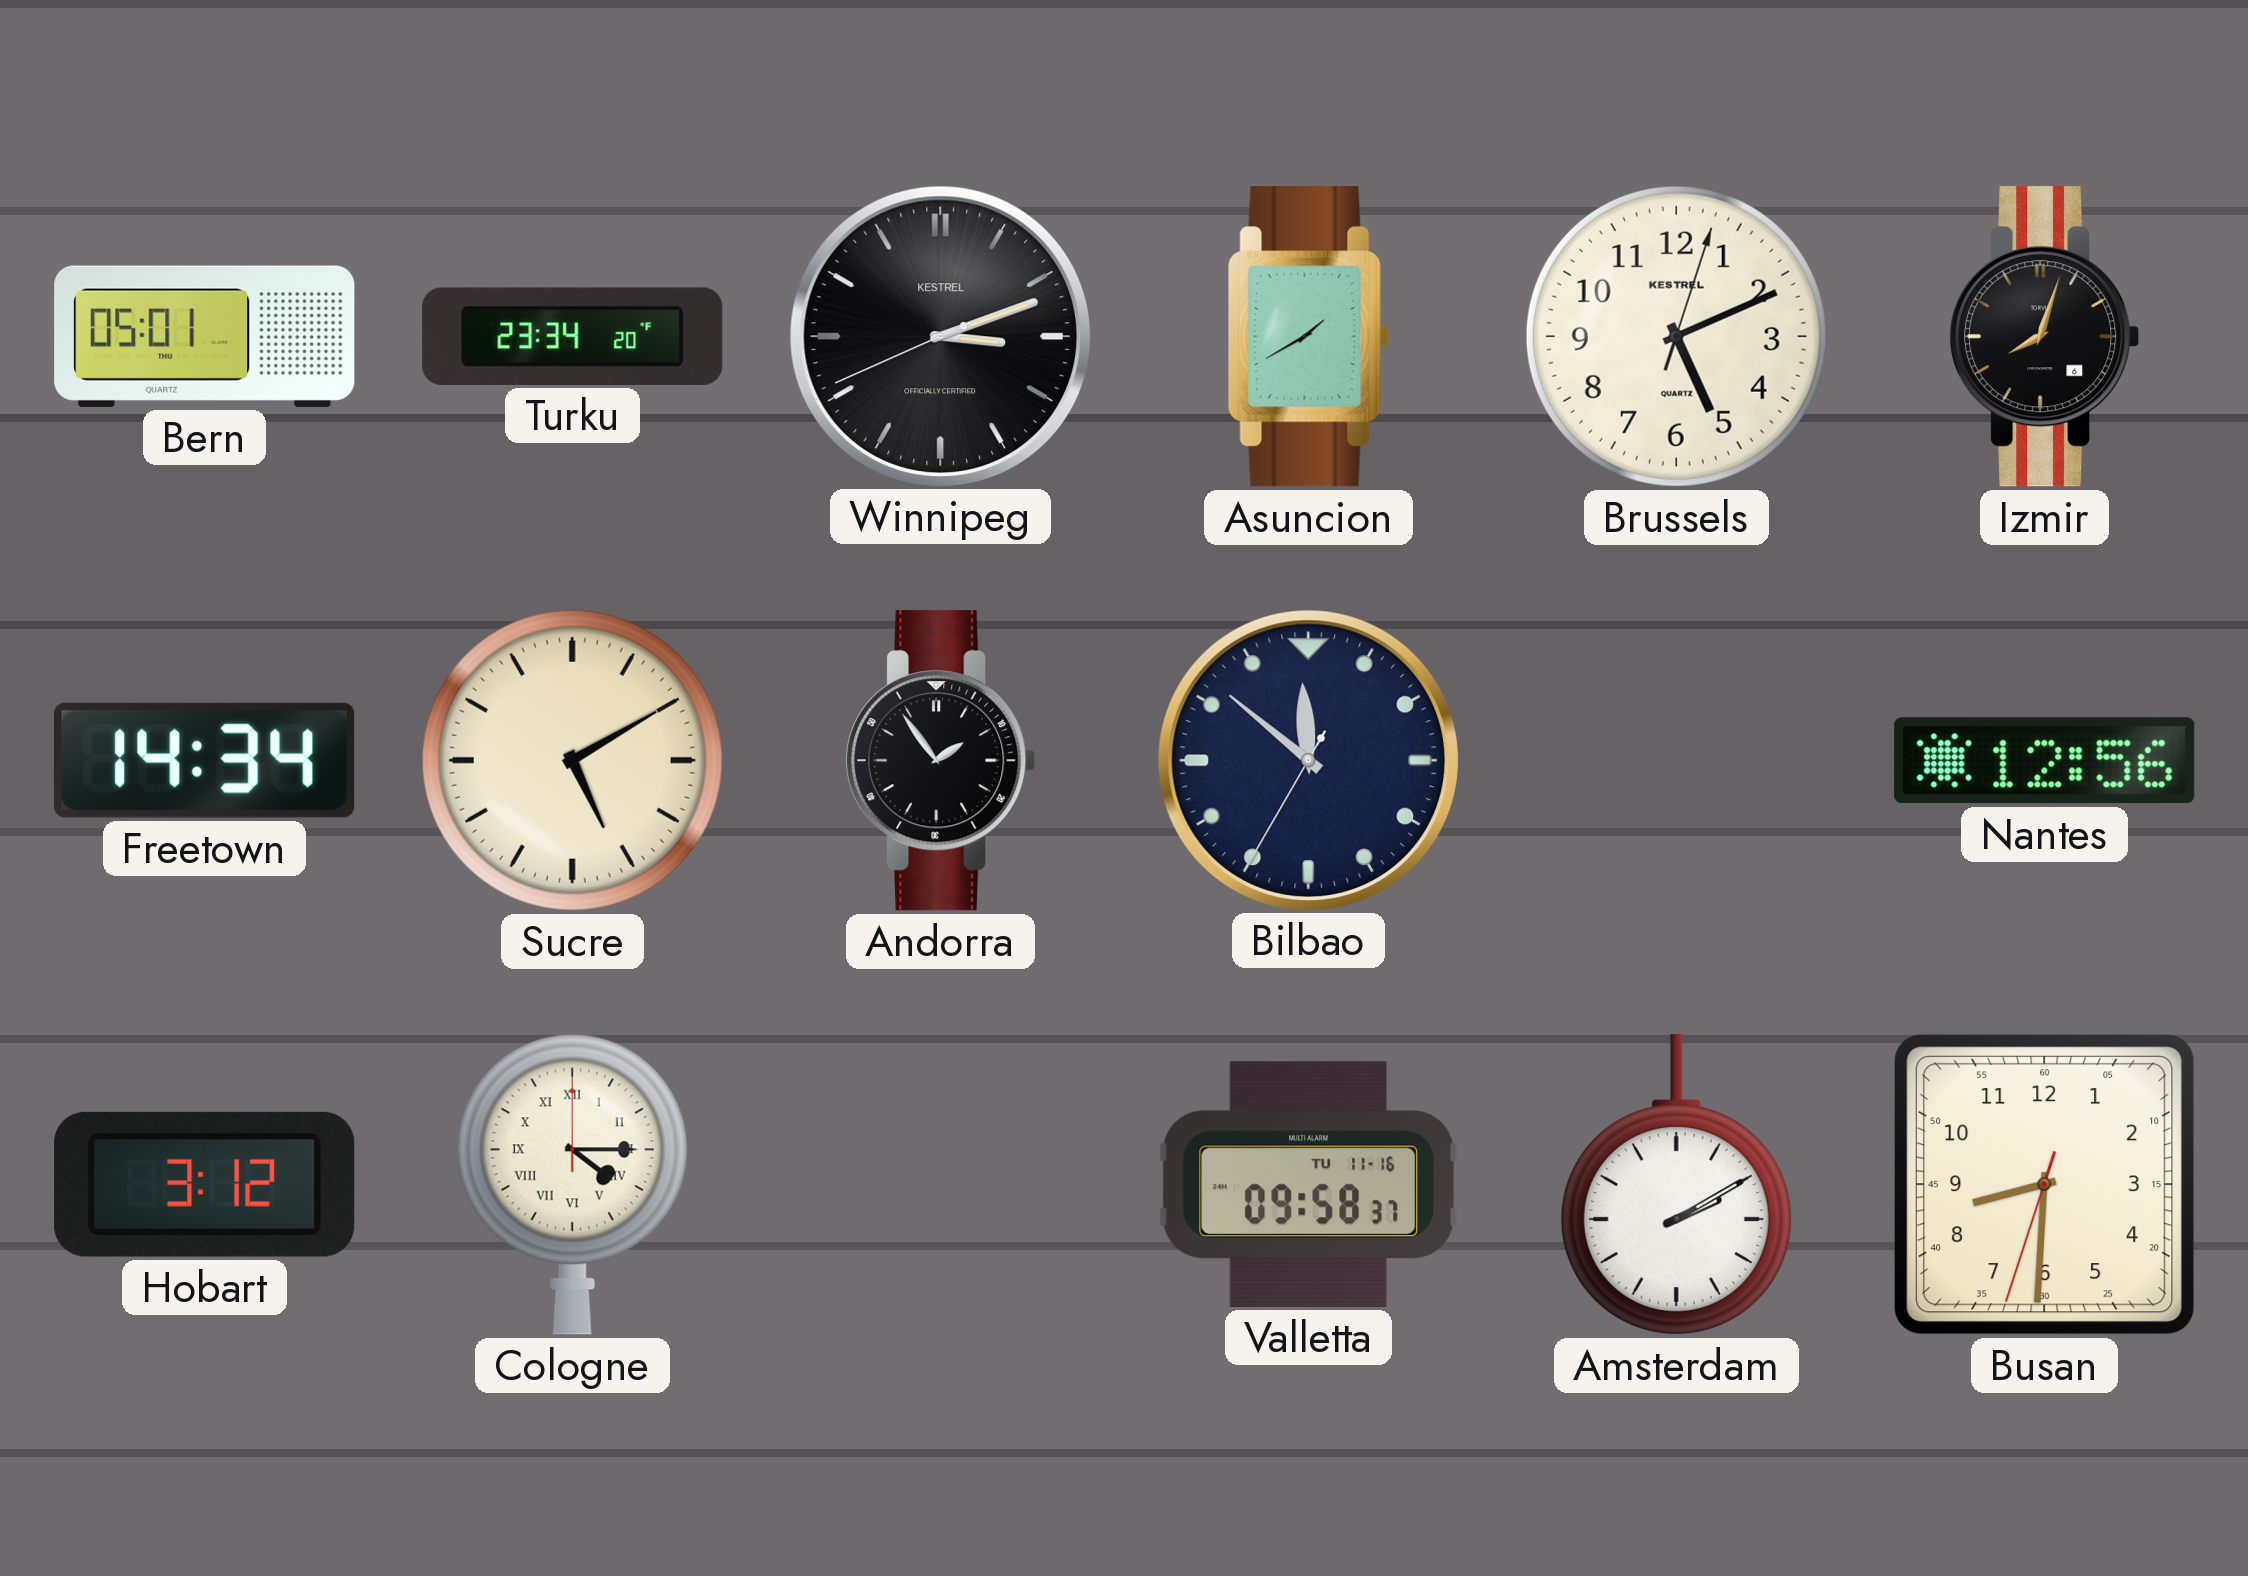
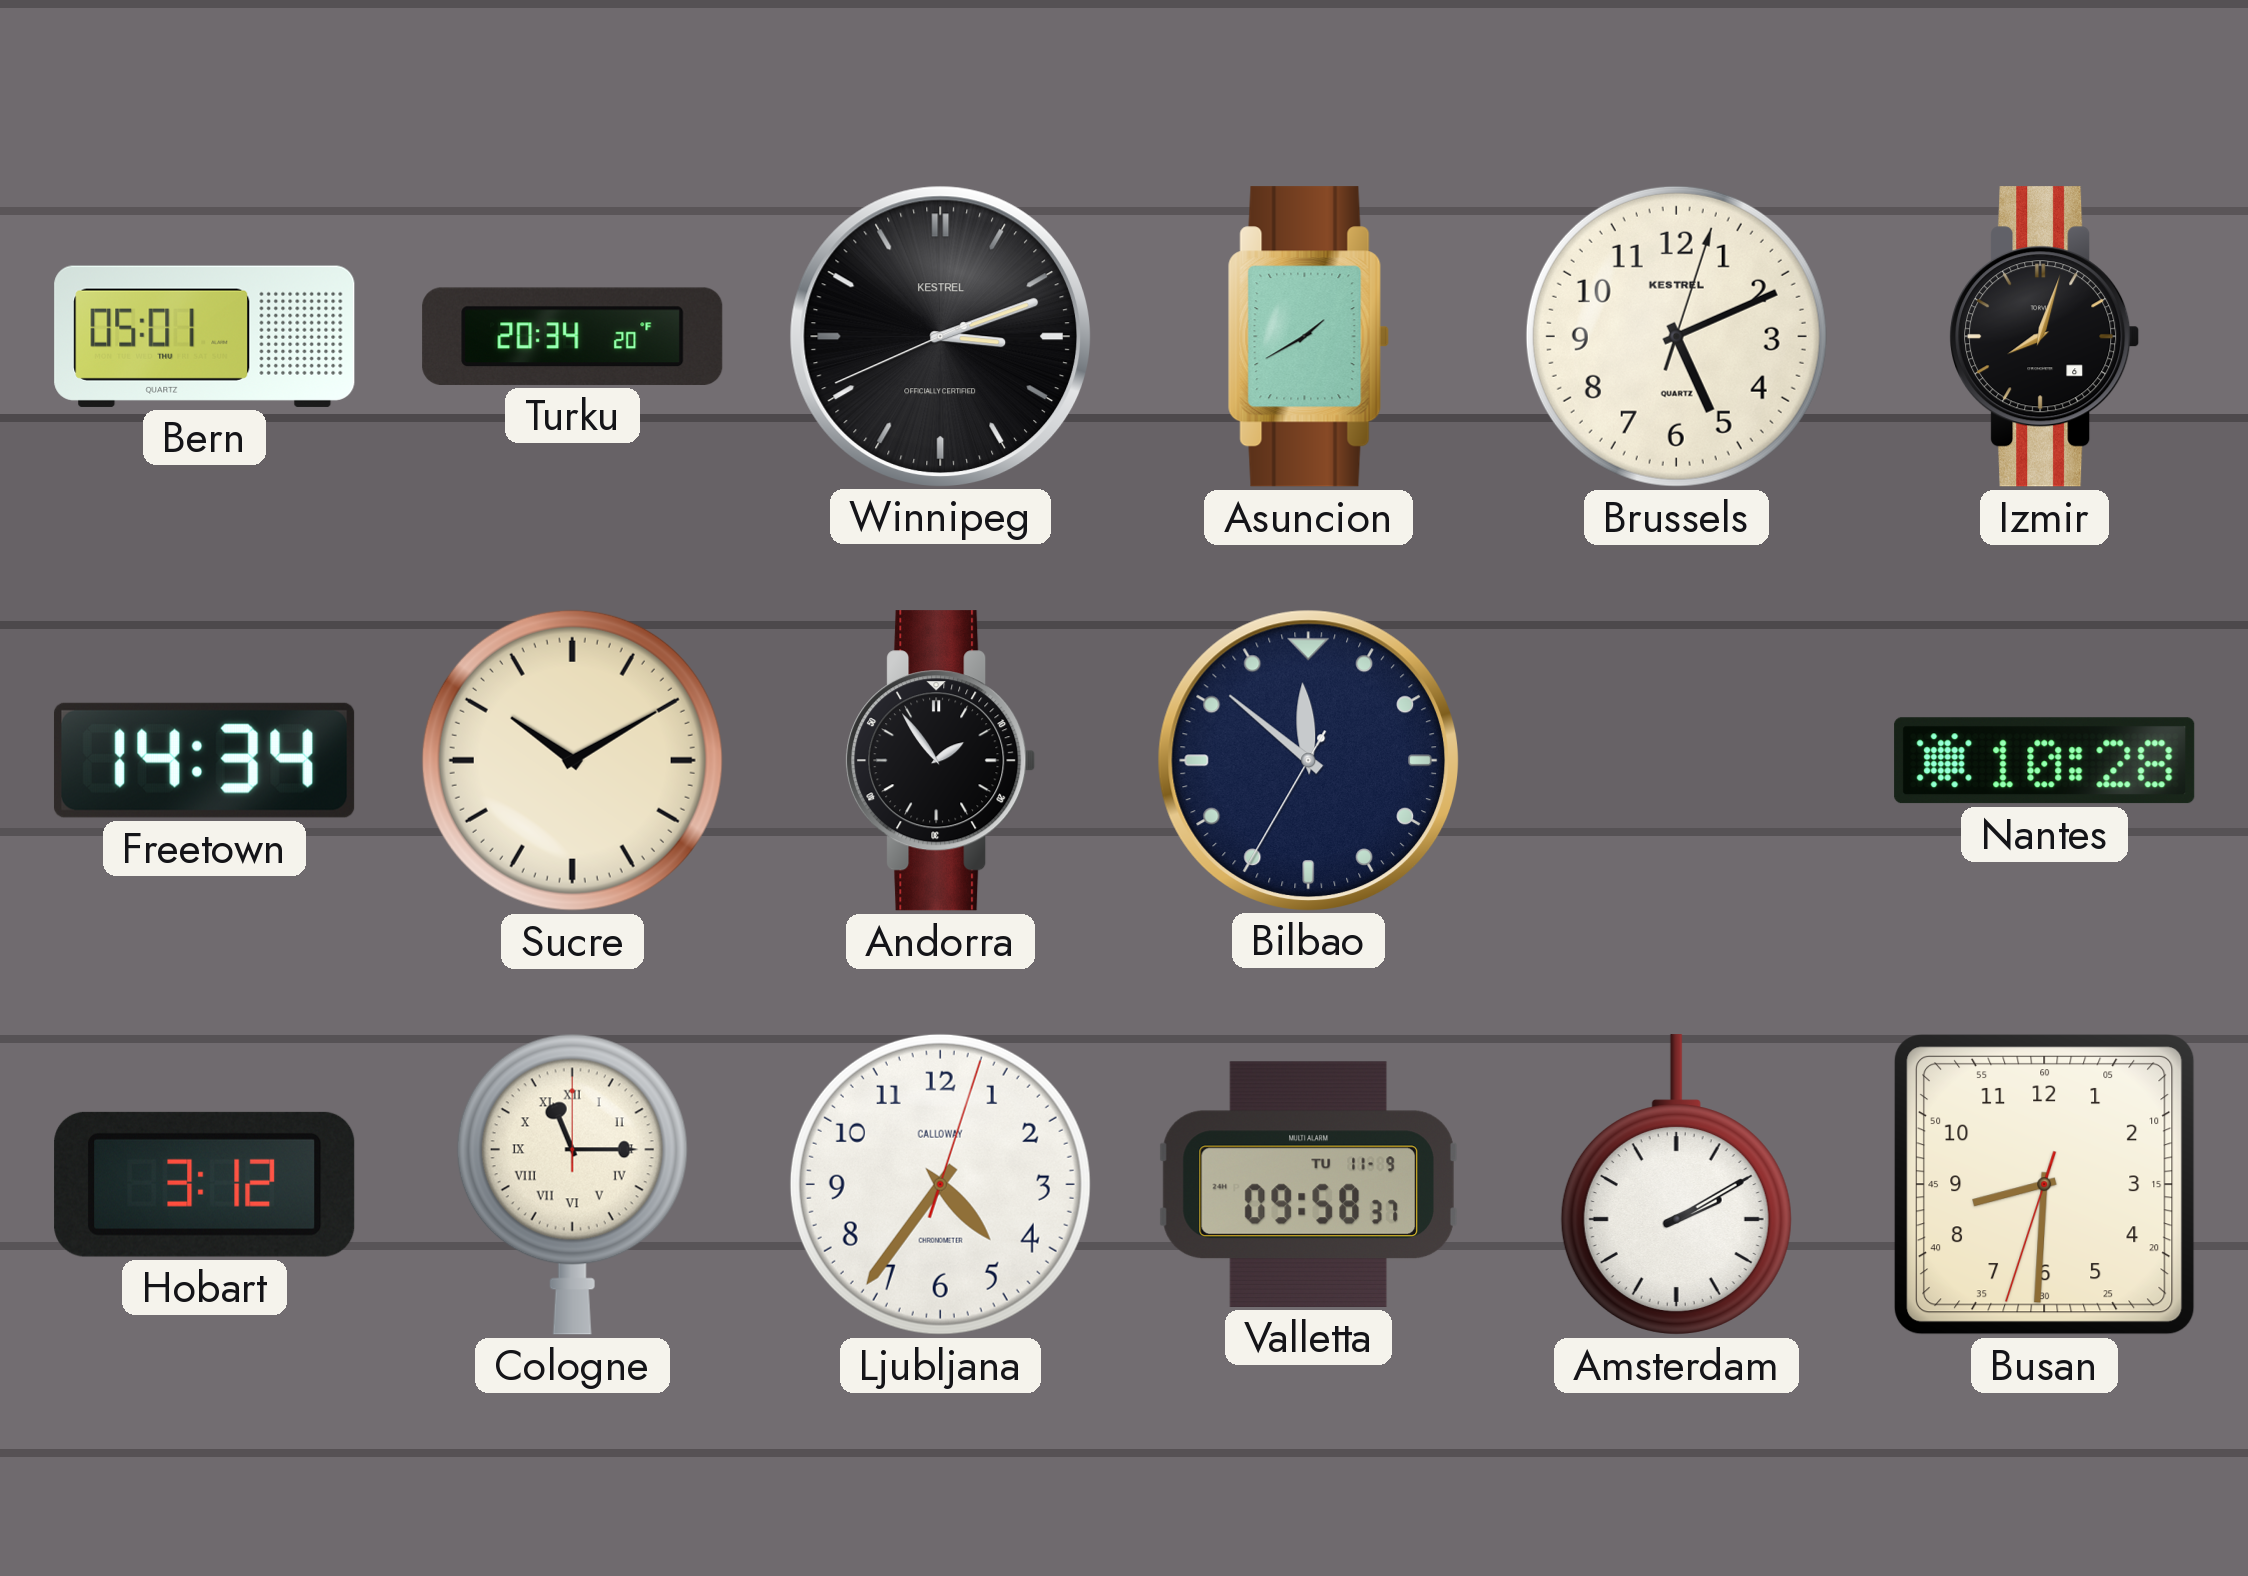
Turku: 23:34 -> 20:34 (573, 336)
Sucre: 5:10 -> 10:10 (572, 760)
Nantes: 12:56 -> 10:28 (2045, 761)
Cologne: 4:15 -> 11:15 (572, 1184)
Ljubljana: none -> 4:36 (940, 1184)
Valletta date: TU 11-16 -> TU 11-9 (1308, 1184)
